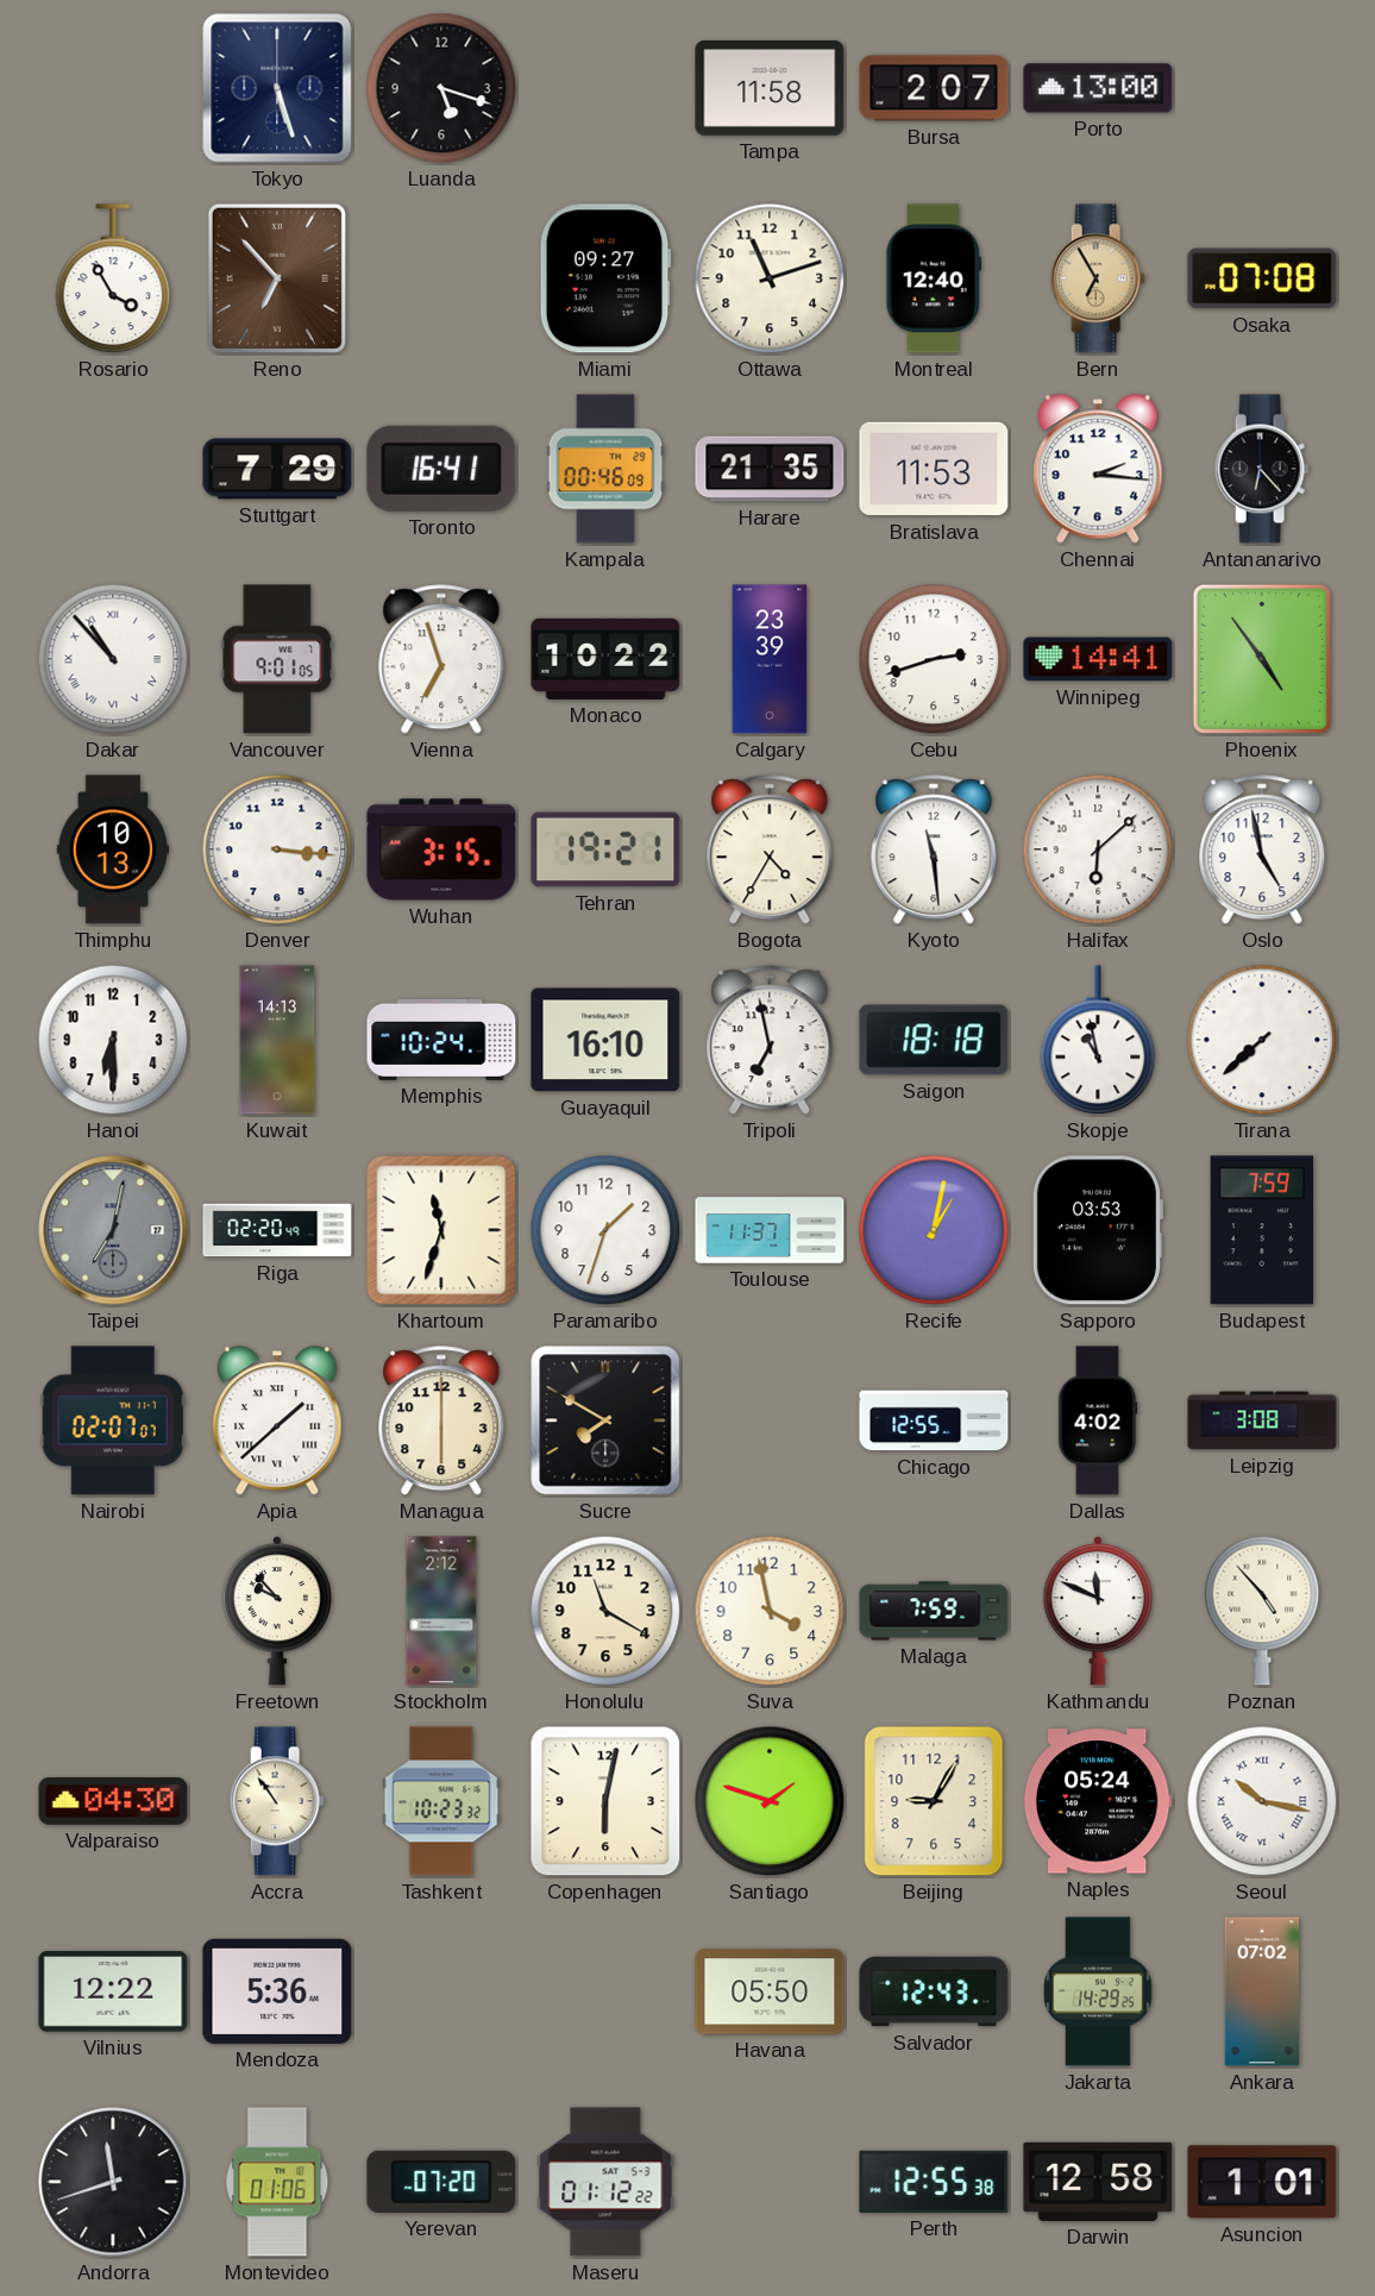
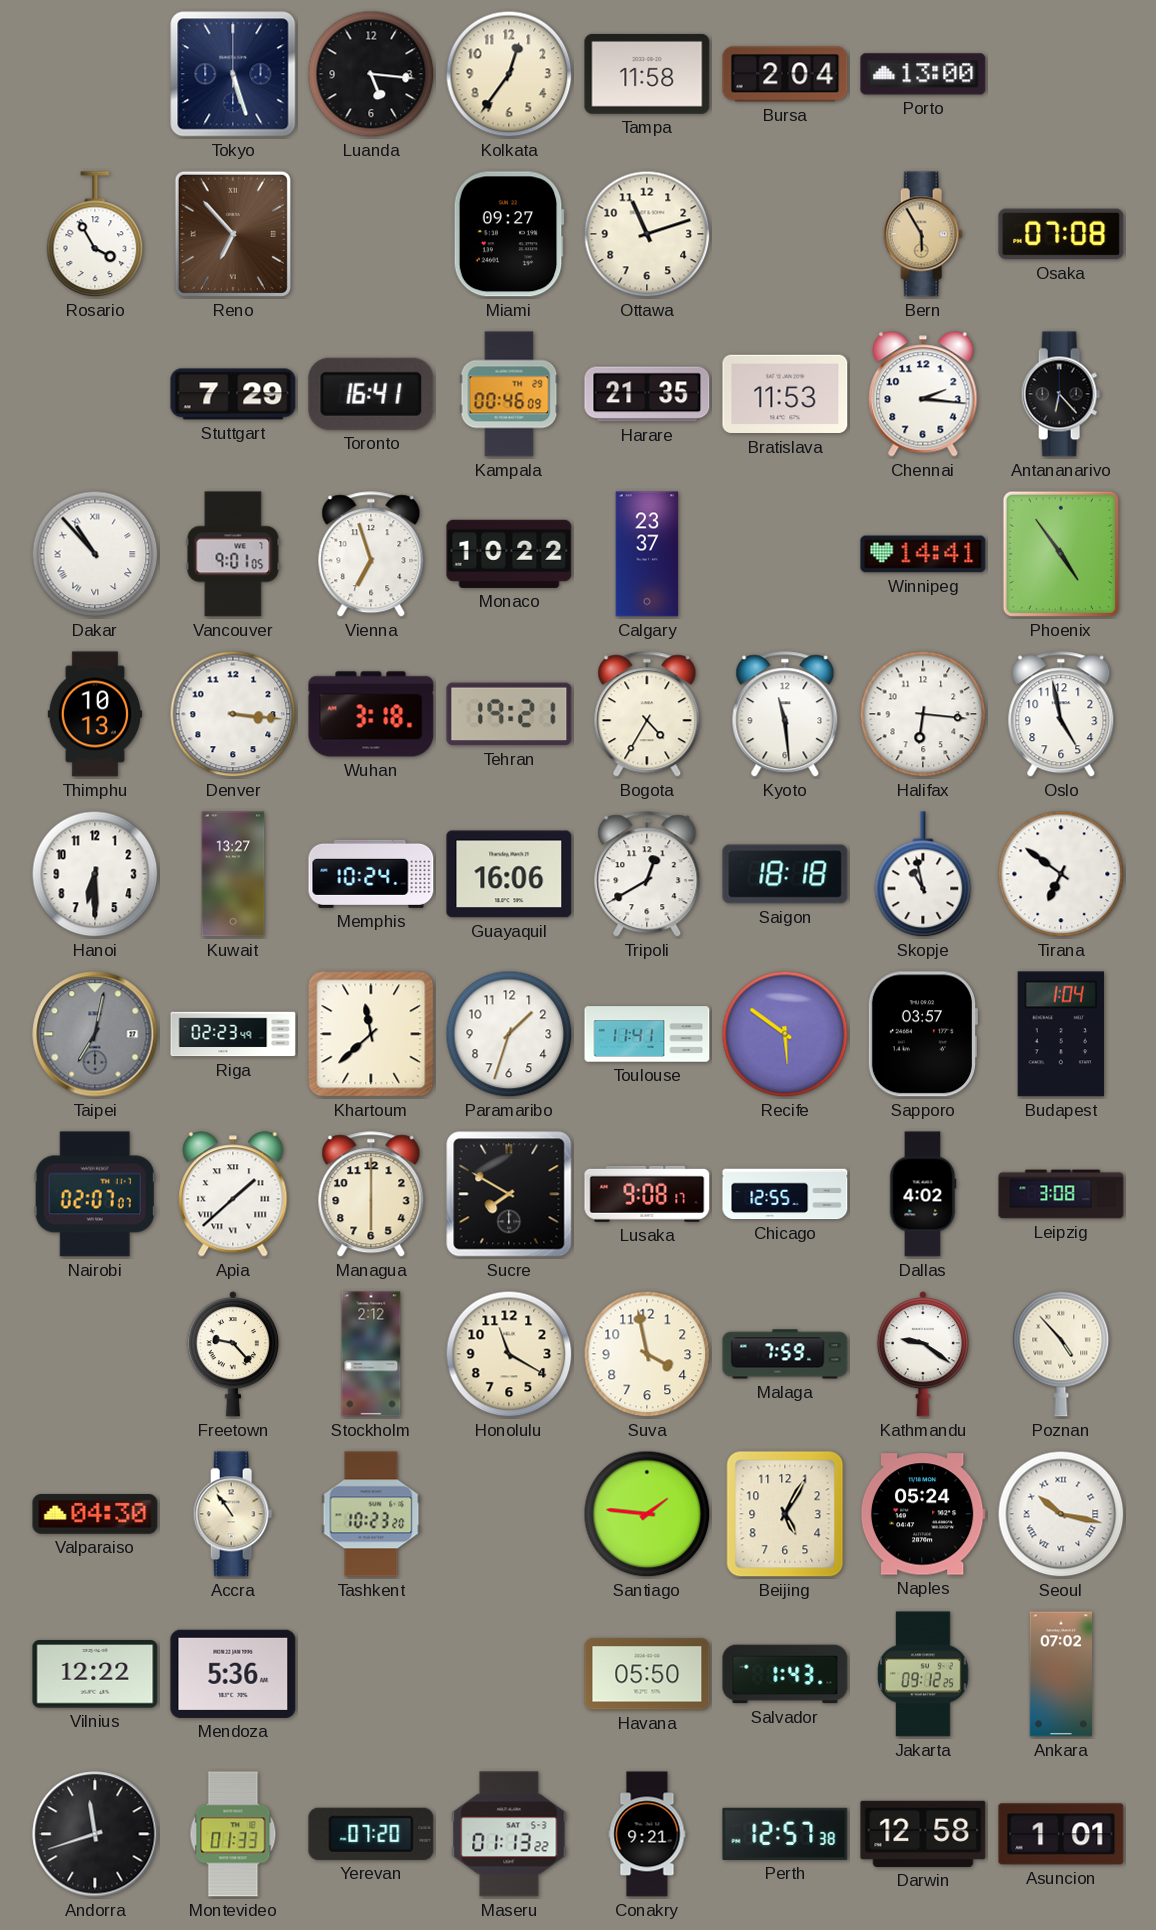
Luanda: 5:18 -> 5:16 (371, 74)
Kolkata: none -> 12:36 (509, 74)
Bursa: 2:07 -> 2:04 (785, 74)
Montreal: 12:40 -> none (933, 278)
Bern: 6:55 -> 5:55 (923, 234)
Calgary: 23:39 -> 23:37 (647, 554)
Cebu: 2:42 -> none (934, 659)
Wuhan: 3:15 -> 3:18 (371, 714)
Halifax: 6:08 -> 6:16 (923, 714)
Kuwait: 14:13 -> 13:27 (233, 874)
Guayaquil: 16:10 -> 16:06 (509, 874)
Tripoli: 6:58 -> 12:40 (647, 875)
Tirana: 7:38 -> 6:51 (1061, 874)
Riga: 02:20 -> 02:23 (233, 1034)
Khartoum: 11:33 -> 11:38 (371, 1034)
Toulouse: 11:37 -> 11:41 (647, 1034)
Recife: 1:02 -> 5:51 (785, 1034)
Sapporo: 03:53 -> 03:57 (922, 1034)
Budapest: 7:59 -> 1:04 (1061, 1034)
Lusaka: none -> 9:08 (647, 1194)
Freetown: 9:53 -> 9:23 (232, 1354)
Kathmandu: 11:49 -> 9:21 (922, 1354)
Tashkent: 10:23:32 -> 10:23:20 (371, 1514)
Copenhagen: 6:02 -> none (605, 1801)
Santiago: 1:48 -> 1:46 (647, 1514)
Beijing: 9:05 -> 5:05 (785, 1514)
Salvador: 12:43 -> 1:43 (785, 1674)
Jakarta: 14:29 -> 09:12 (923, 1674)
Montevideo: 01:06 -> 01:33 (233, 1834)
Maseru: 01:12 -> 01:13 (509, 1834)
Conakry: none -> 9:21 (647, 1834)
Perth: 12:55 -> 12:57 (785, 1834)
